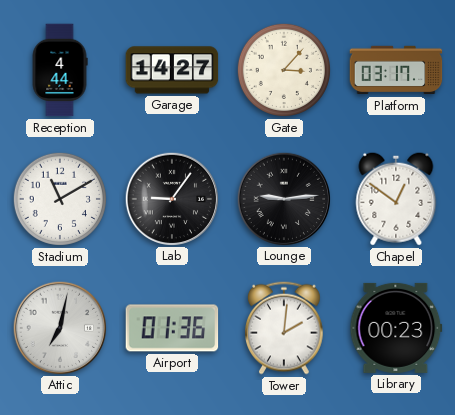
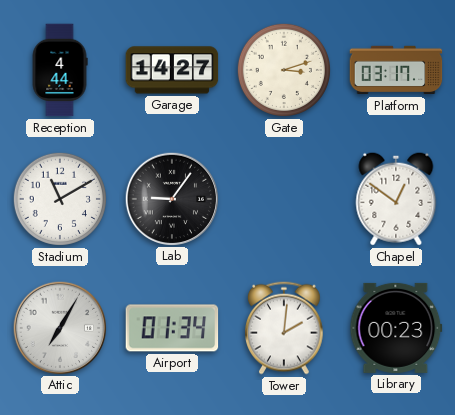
Gate: 3:07 -> 3:12 (284, 70)
Lounge: 9:14 -> none (283, 198)
Attic: 7:02 -> 7:05 (59, 327)
Airport: 01:36 -> 01:34 (172, 328)
